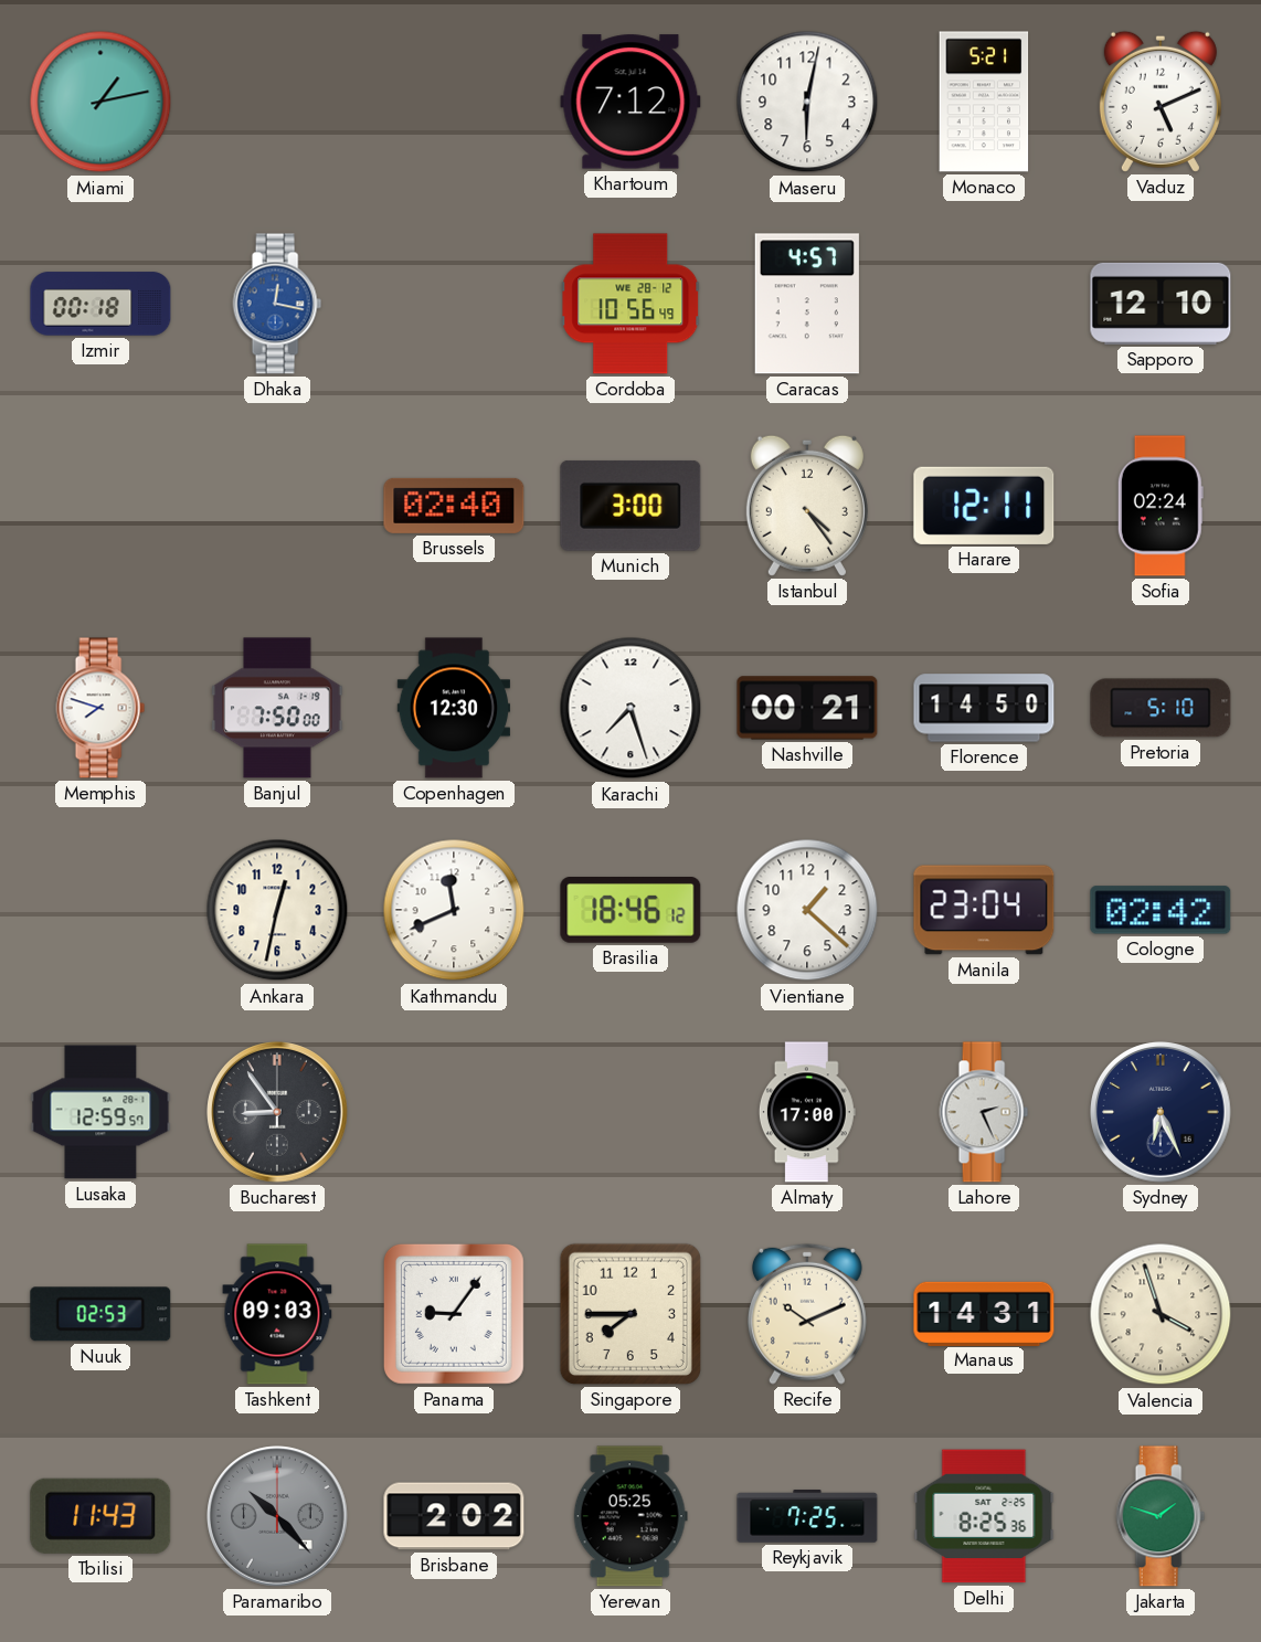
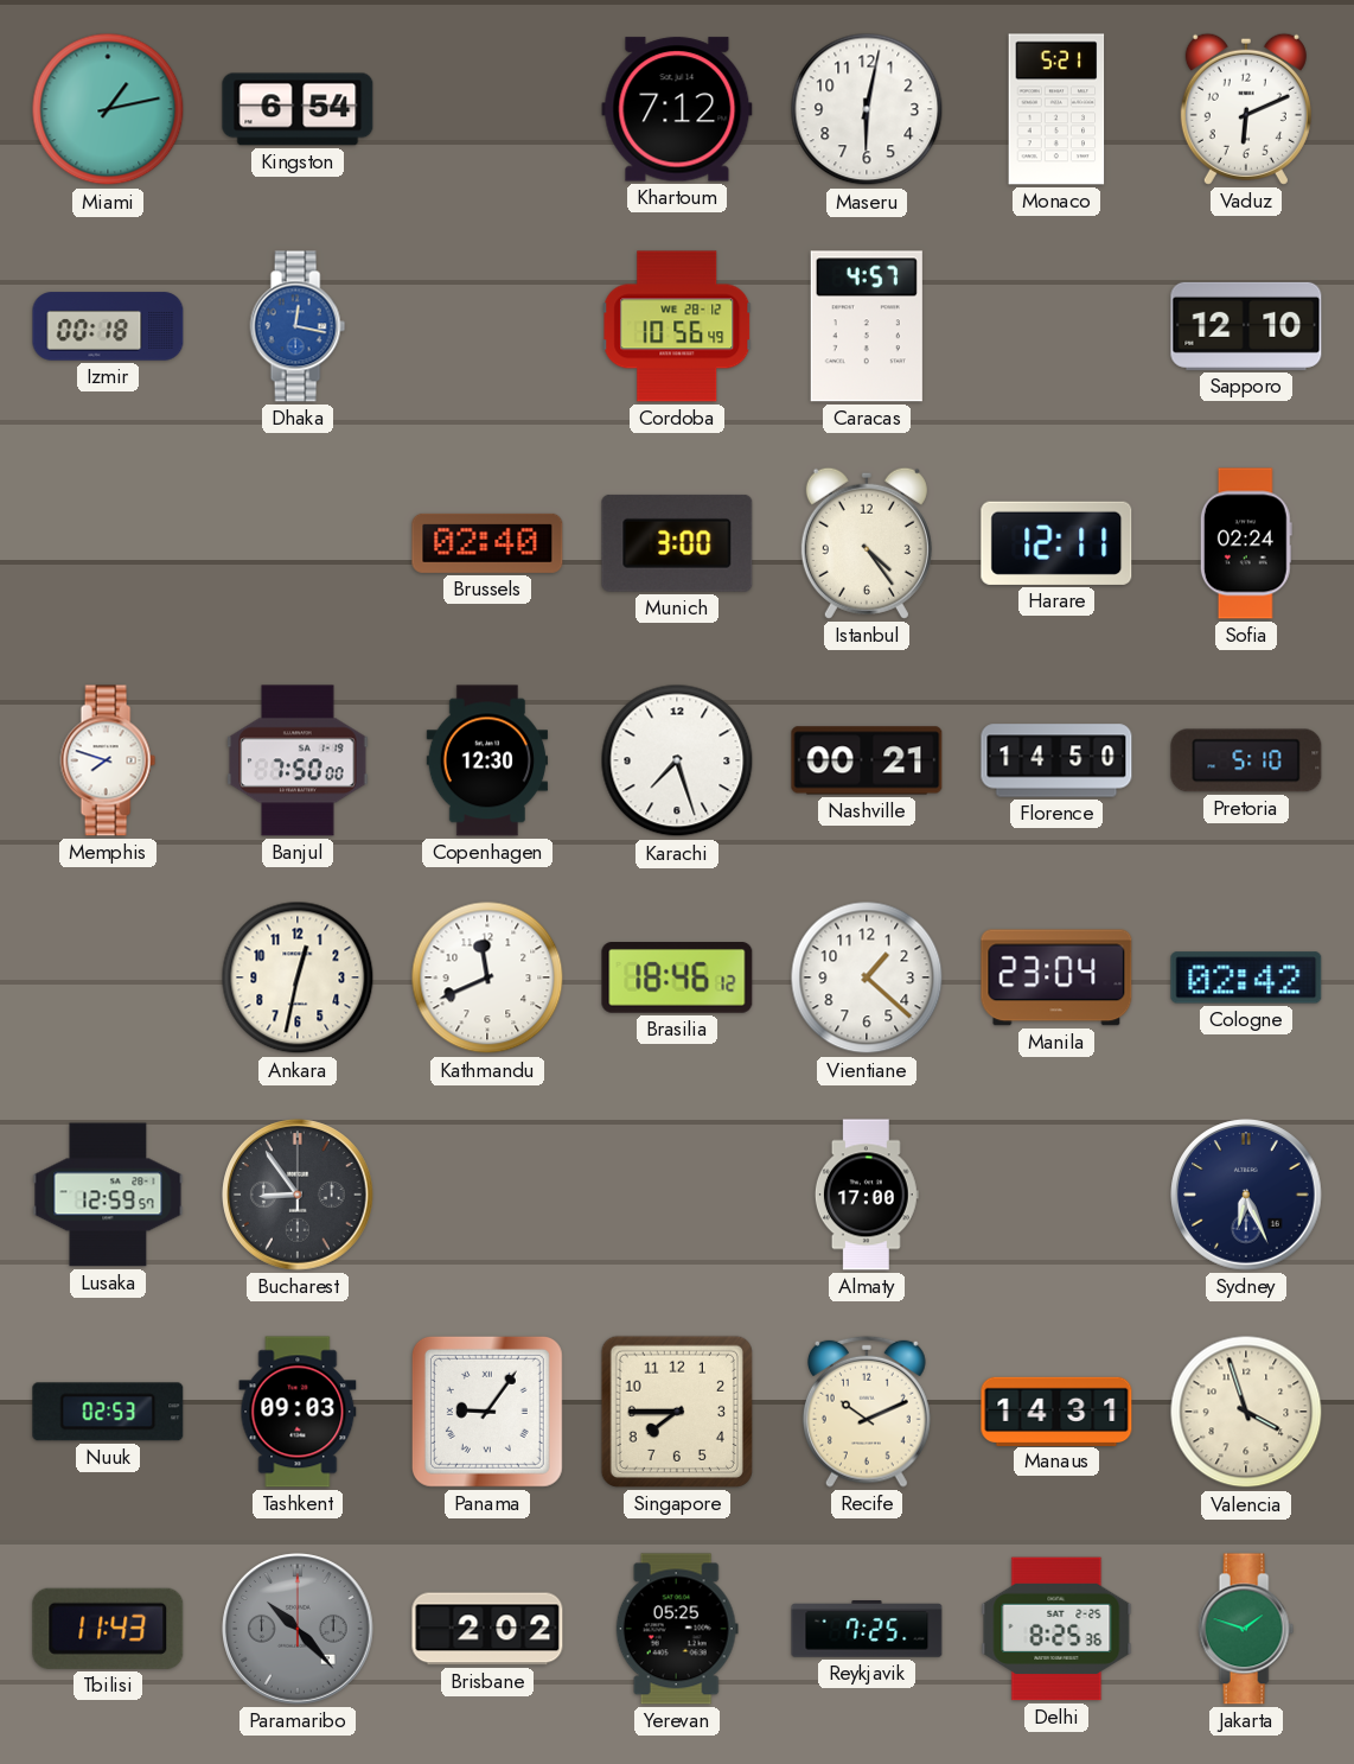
Kingston: none -> 6:54 (298, 109)
Vaduz: 5:11 -> 6:11 (1246, 109)
Lahore: 2:26 -> none (984, 1112)
